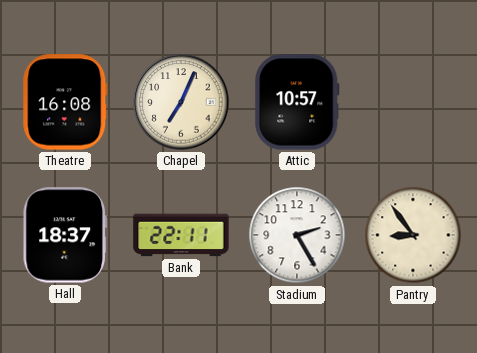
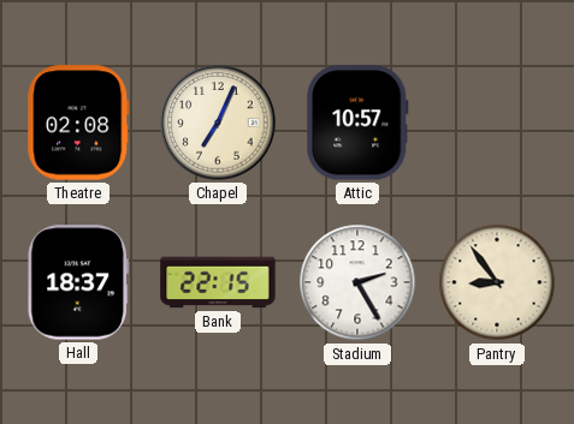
Theatre: 16:08 -> 02:08 (78, 123)
Bank: 22:11 -> 22:15 (218, 282)
